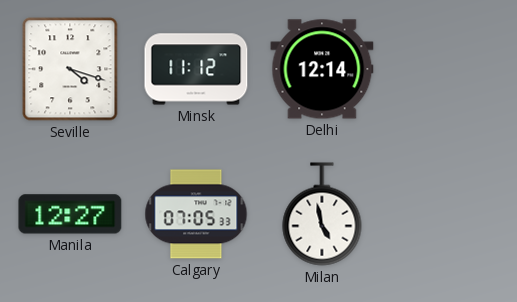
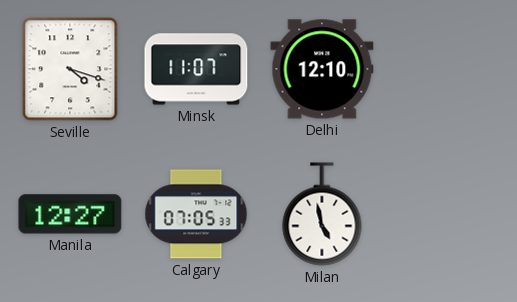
Minsk: 11:12 -> 11:07 (196, 69)
Delhi: 12:14 -> 12:10 (322, 69)
